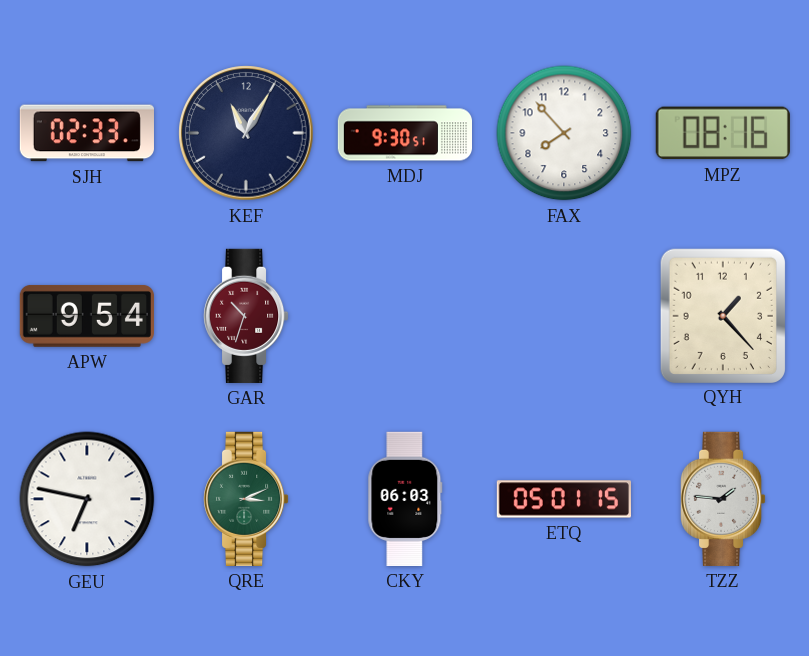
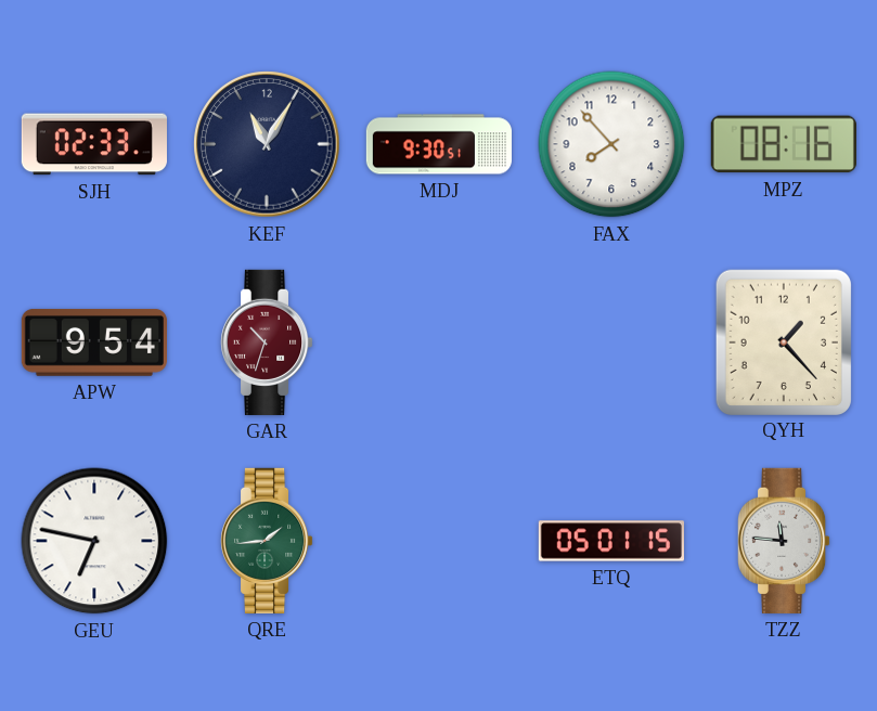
QRE: 3:11 -> 1:44 (267, 541)
CKY: 06:03 -> none (405, 499)
TZZ: 1:46 -> 11:46 (784, 541)
